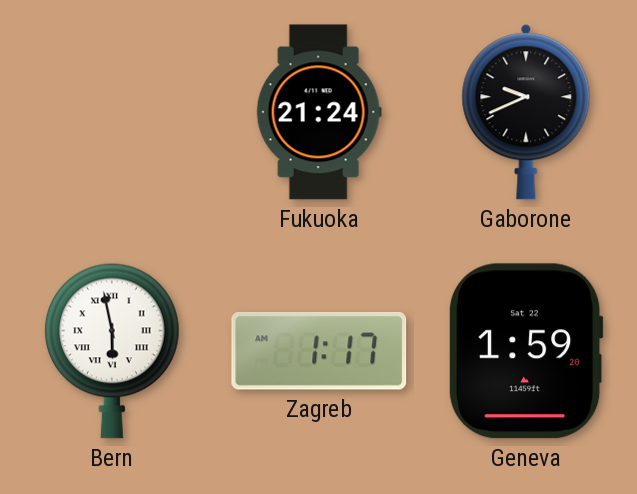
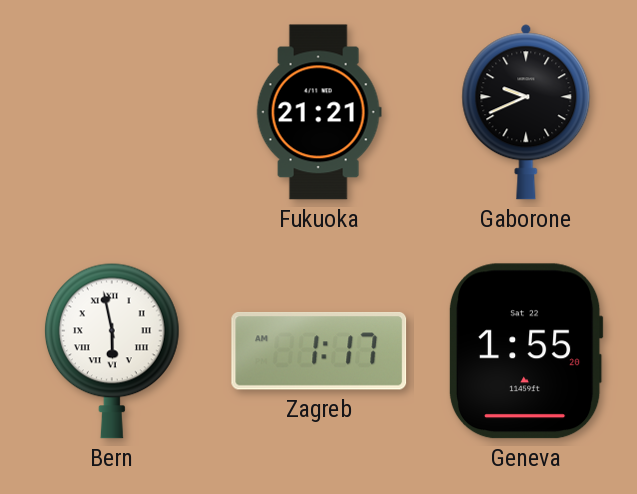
Fukuoka: 21:24 -> 21:21 (319, 112)
Geneva: 1:59 -> 1:55 (526, 351)
